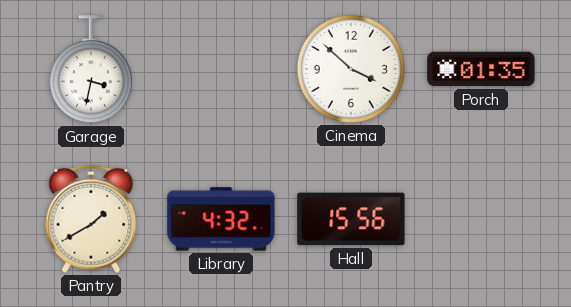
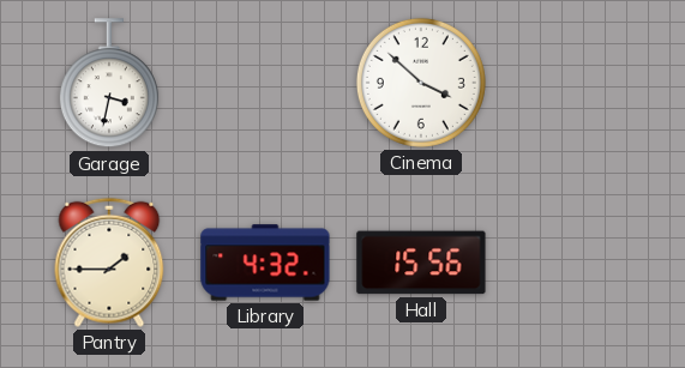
Porch: 01:35 -> none (481, 69)
Pantry: 1:40 -> 1:45 (109, 263)
